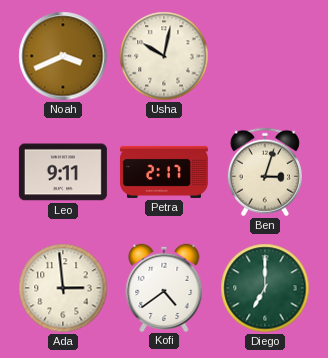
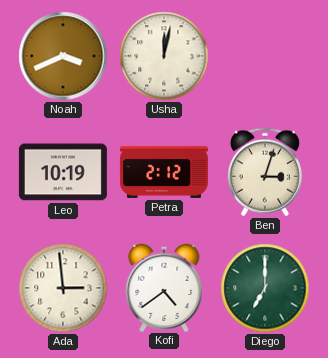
Usha: 10:02 -> 12:02 (164, 56)
Leo: 9:11 -> 10:19 (63, 172)
Petra: 2:17 -> 2:12 (164, 172)
